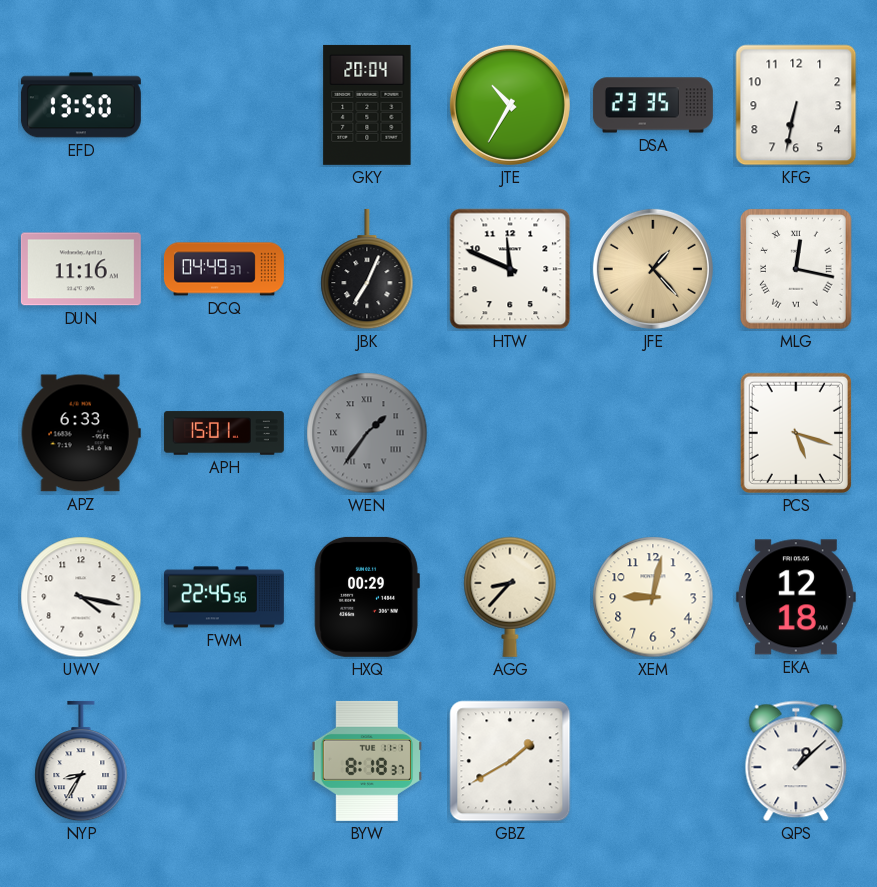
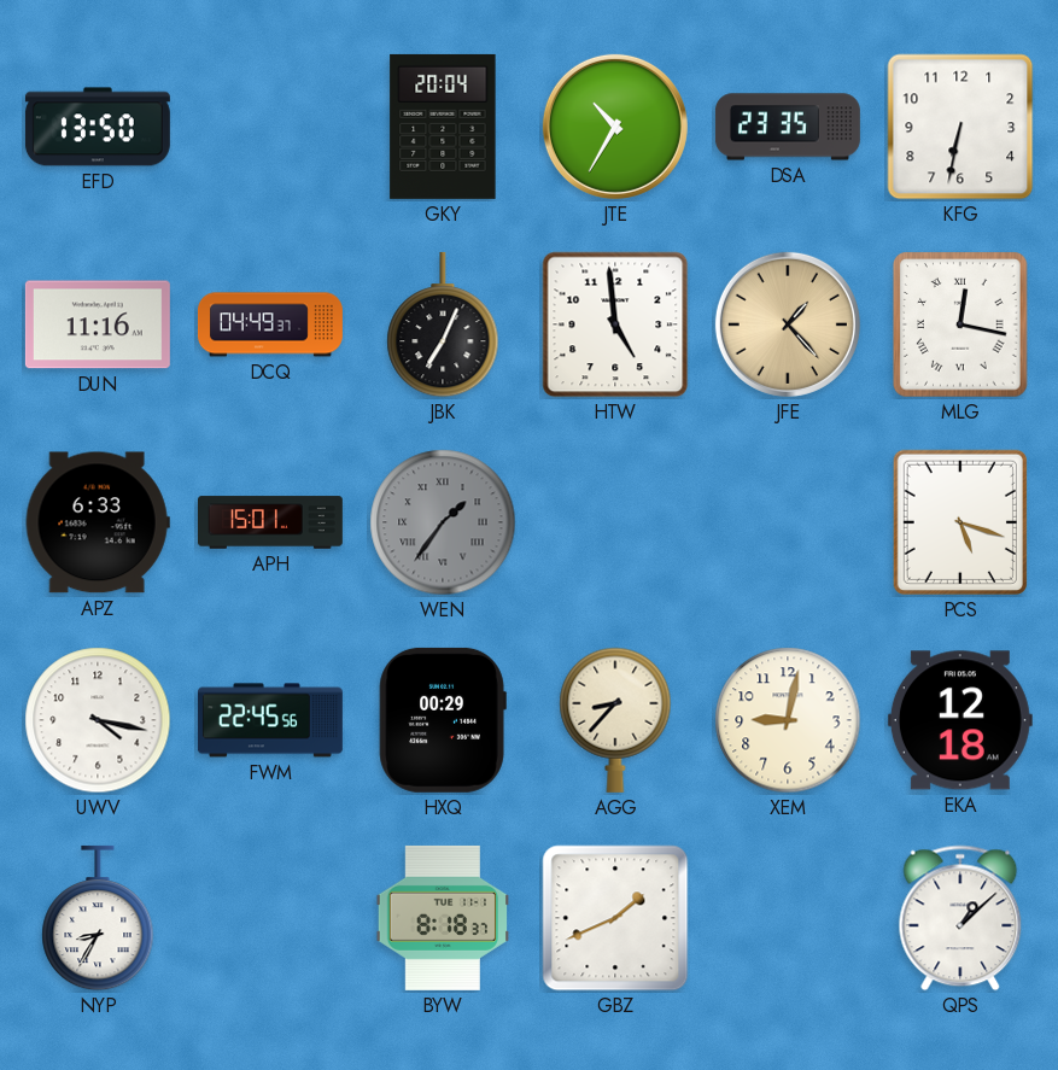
HTW: 11:49 -> 4:59 (615, 324)
GBZ: 1:40 -> 1:41 (615, 918)
